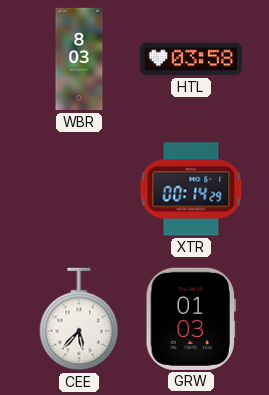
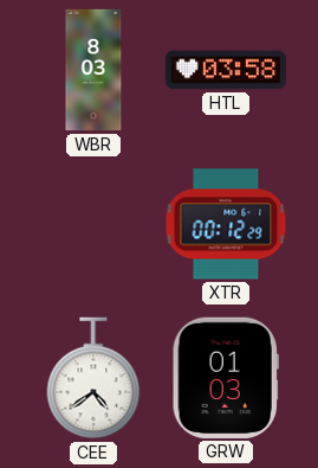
XTR: 00:14 -> 00:12 (226, 224)
CEE: 5:37 -> 4:39 (93, 378)
